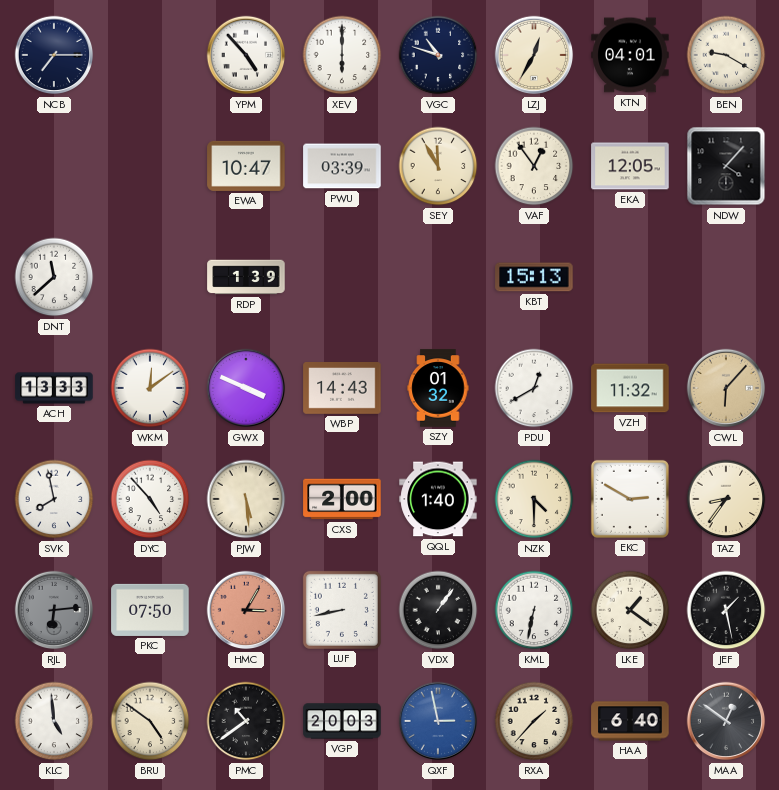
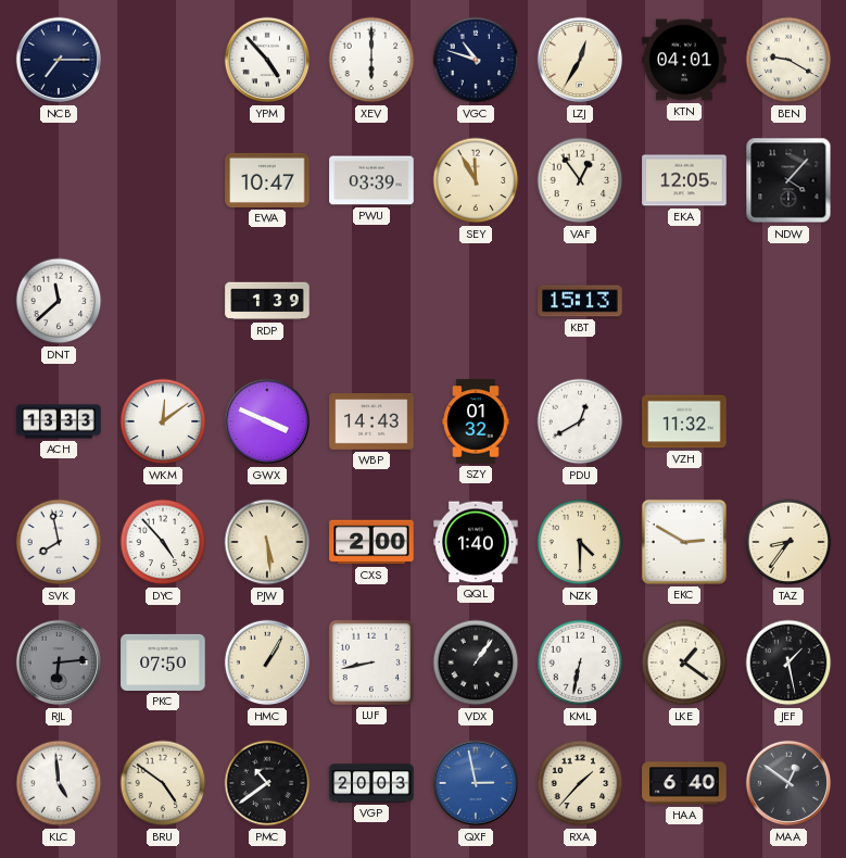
CWL: 6:07 -> none (726, 388)
HMC: 3:05 -> 1:05 (267, 663)
HMC dial: salmon -> cream (267, 663)
